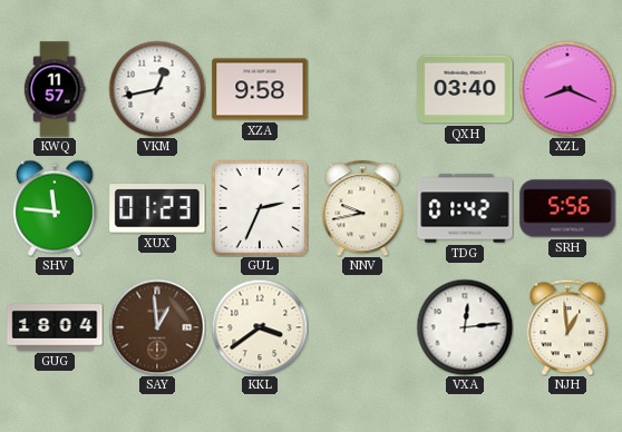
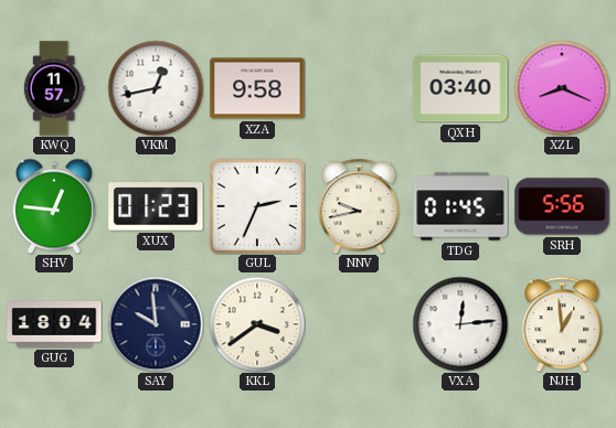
SHV: 11:46 -> 12:46 (54, 206)
TDG: 01:42 -> 01:45 (460, 206)
SAY: 12:59 -> 9:59 (156, 324)
SAY dial: brown -> navy (156, 324)
